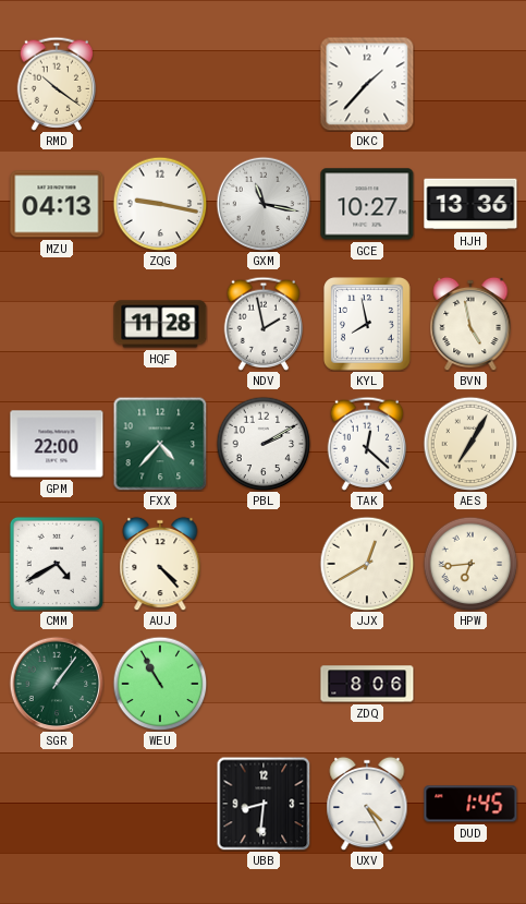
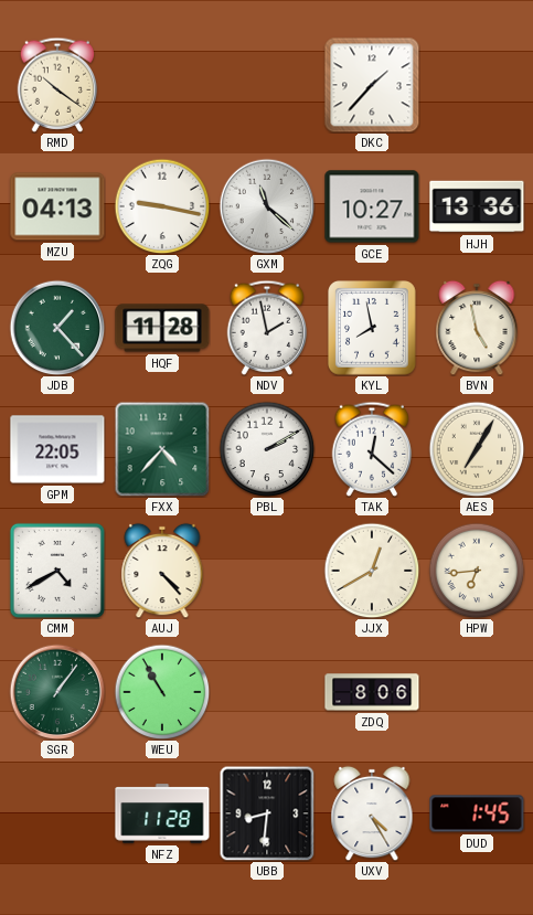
GXM: 11:17 -> 11:22 (267, 206)
JDB: none -> 1:23 (57, 328)
GPM: 22:00 -> 22:05 (57, 449)
NFZ: none -> 11:28 (162, 813)
